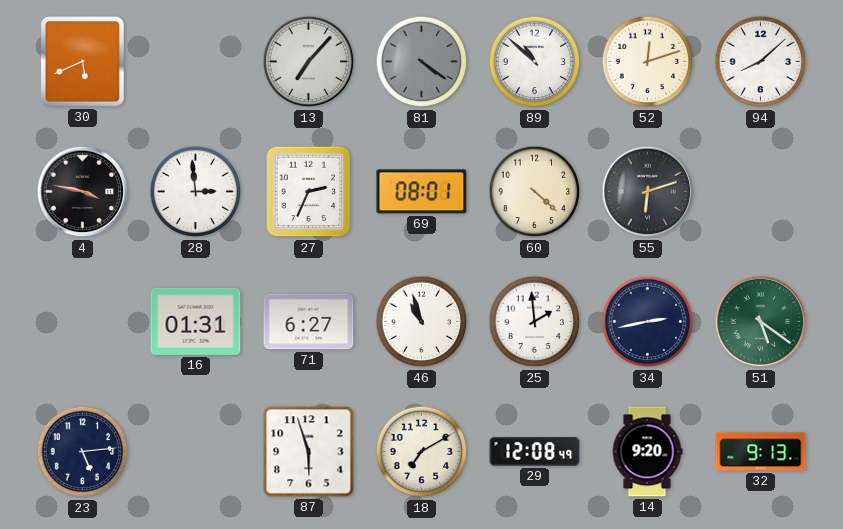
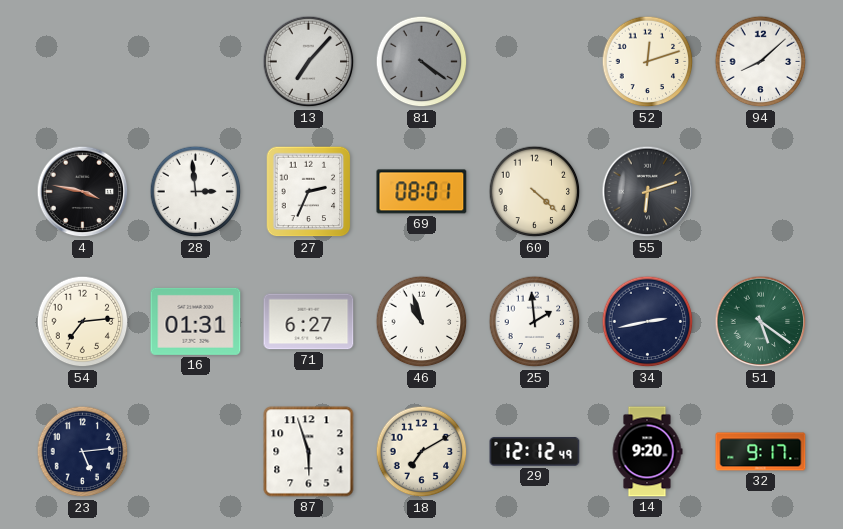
30: 5:41 -> none (83, 62)
89: 10:52 -> none (535, 62)
54: none -> 7:14 (83, 322)
29: 12:08 -> 12:12 (535, 452)
32: 9:13 -> 9:17 (761, 452)
